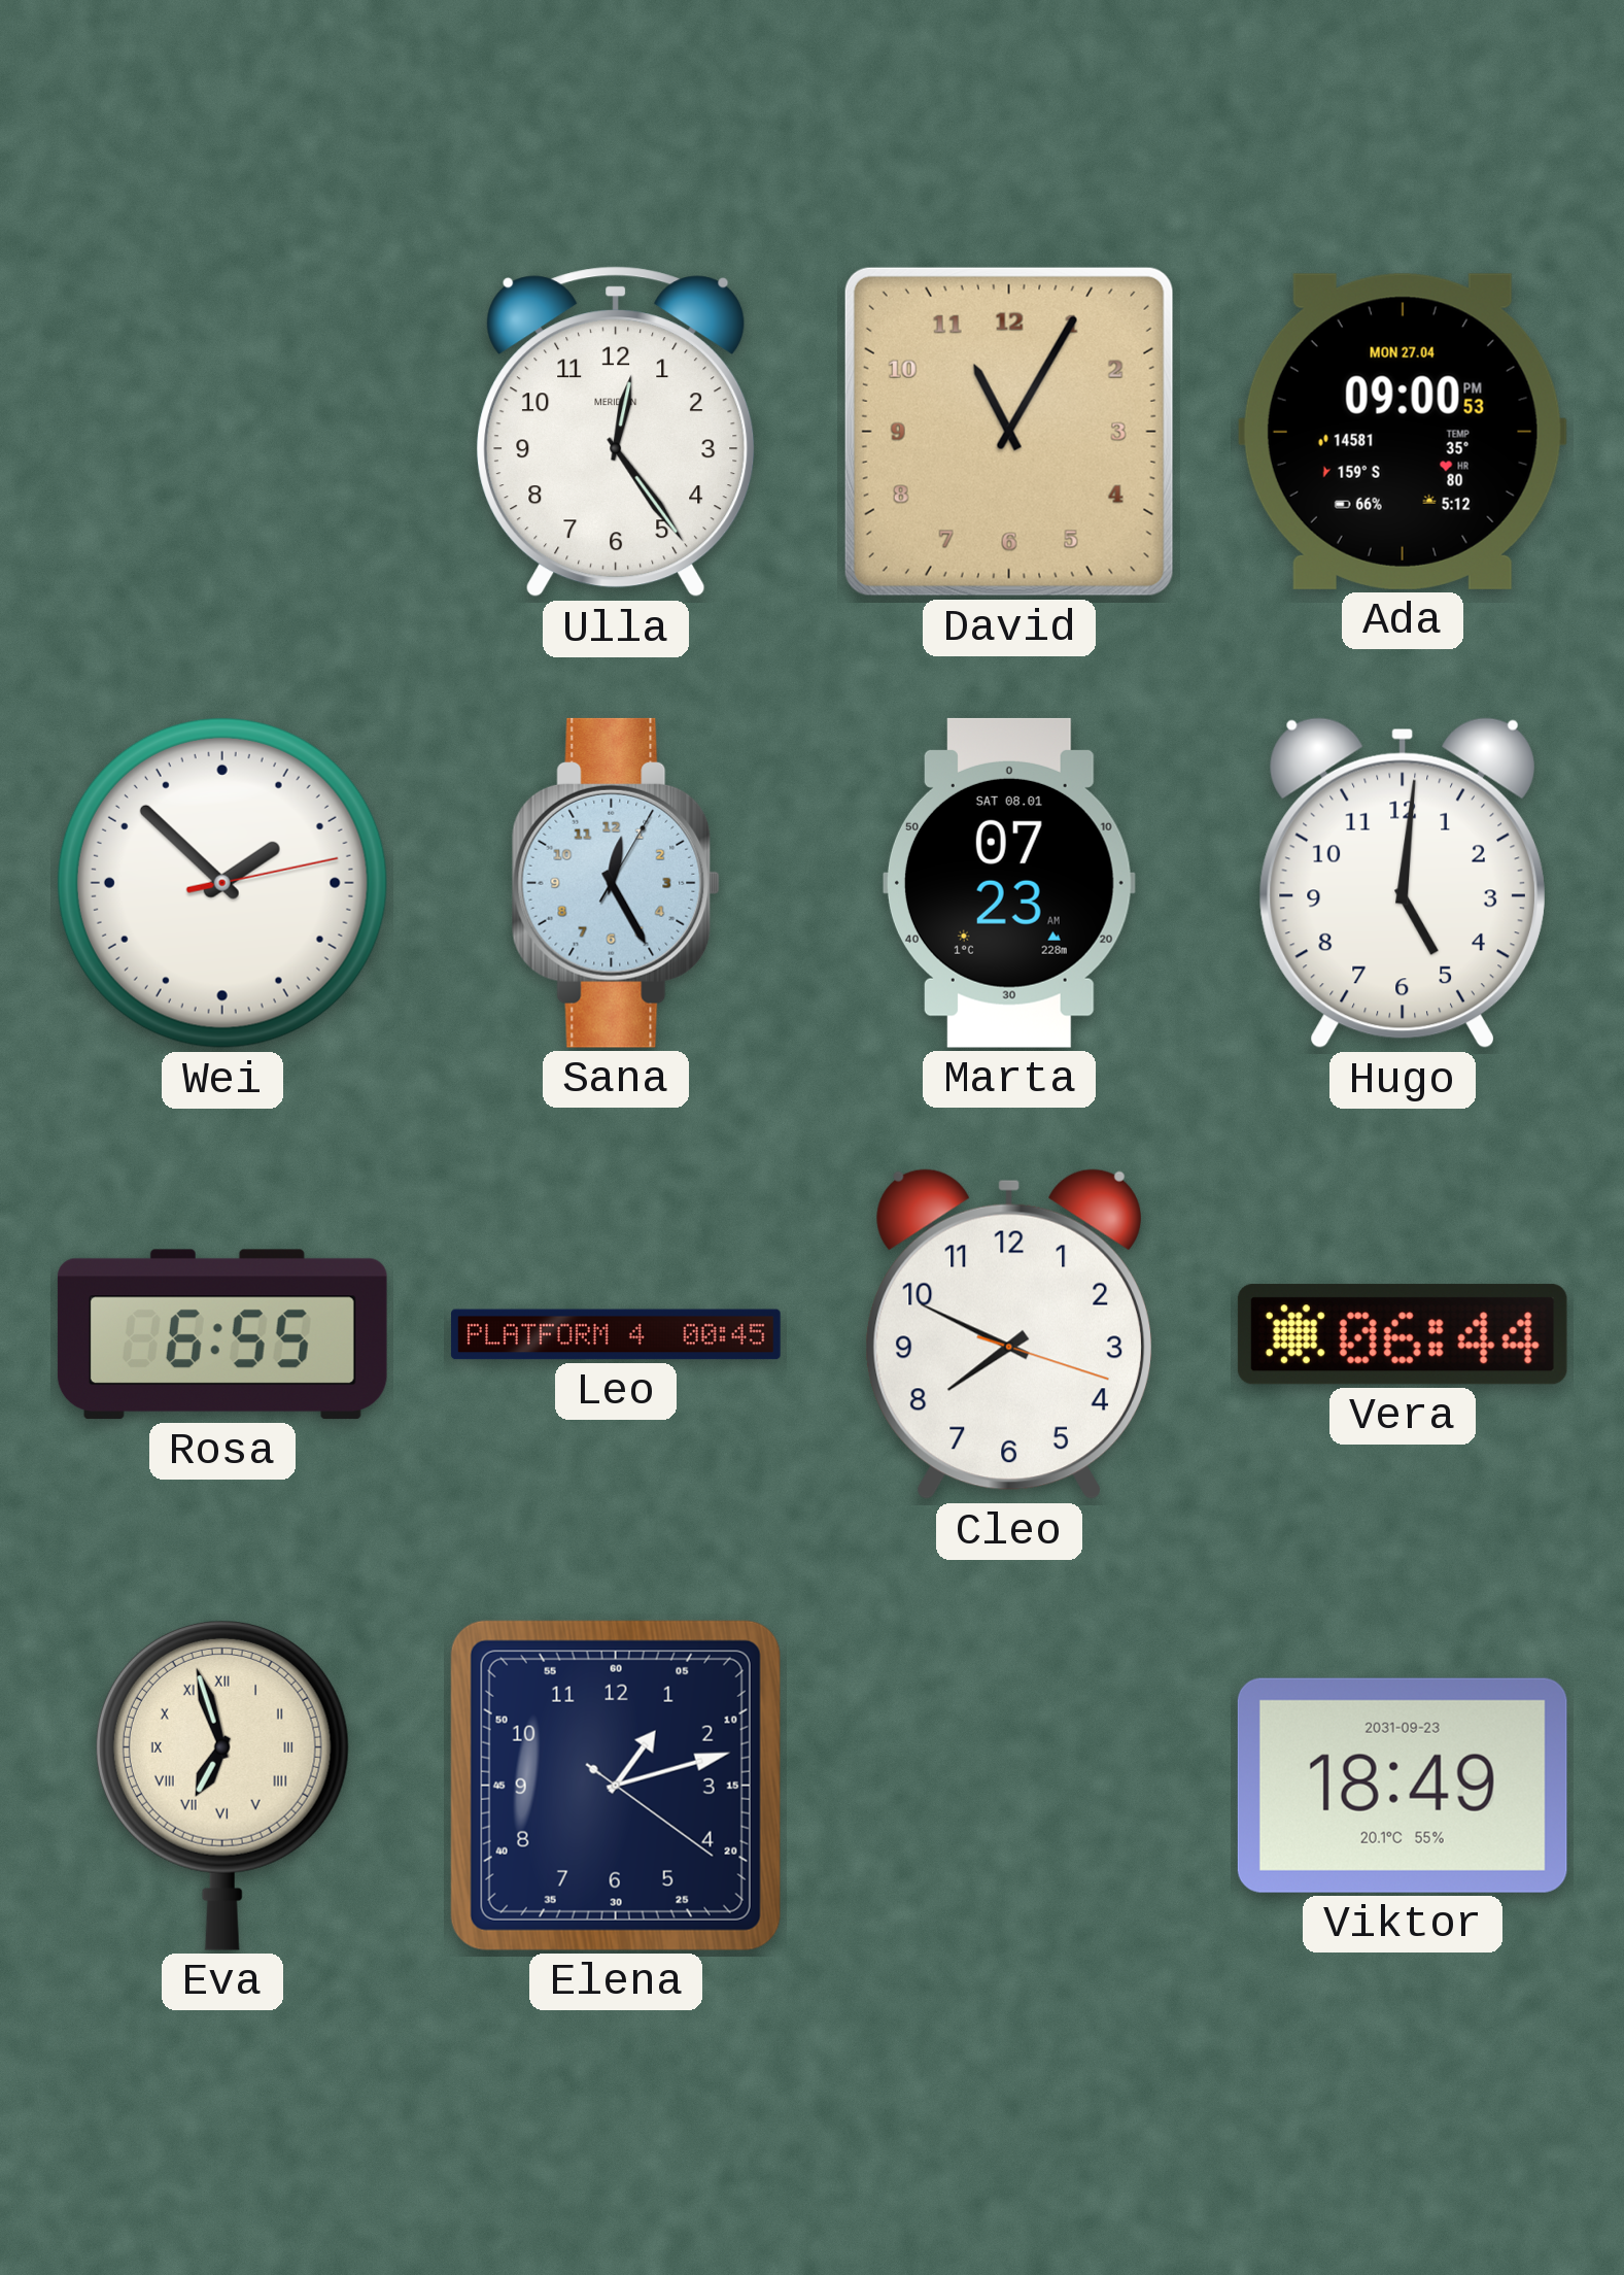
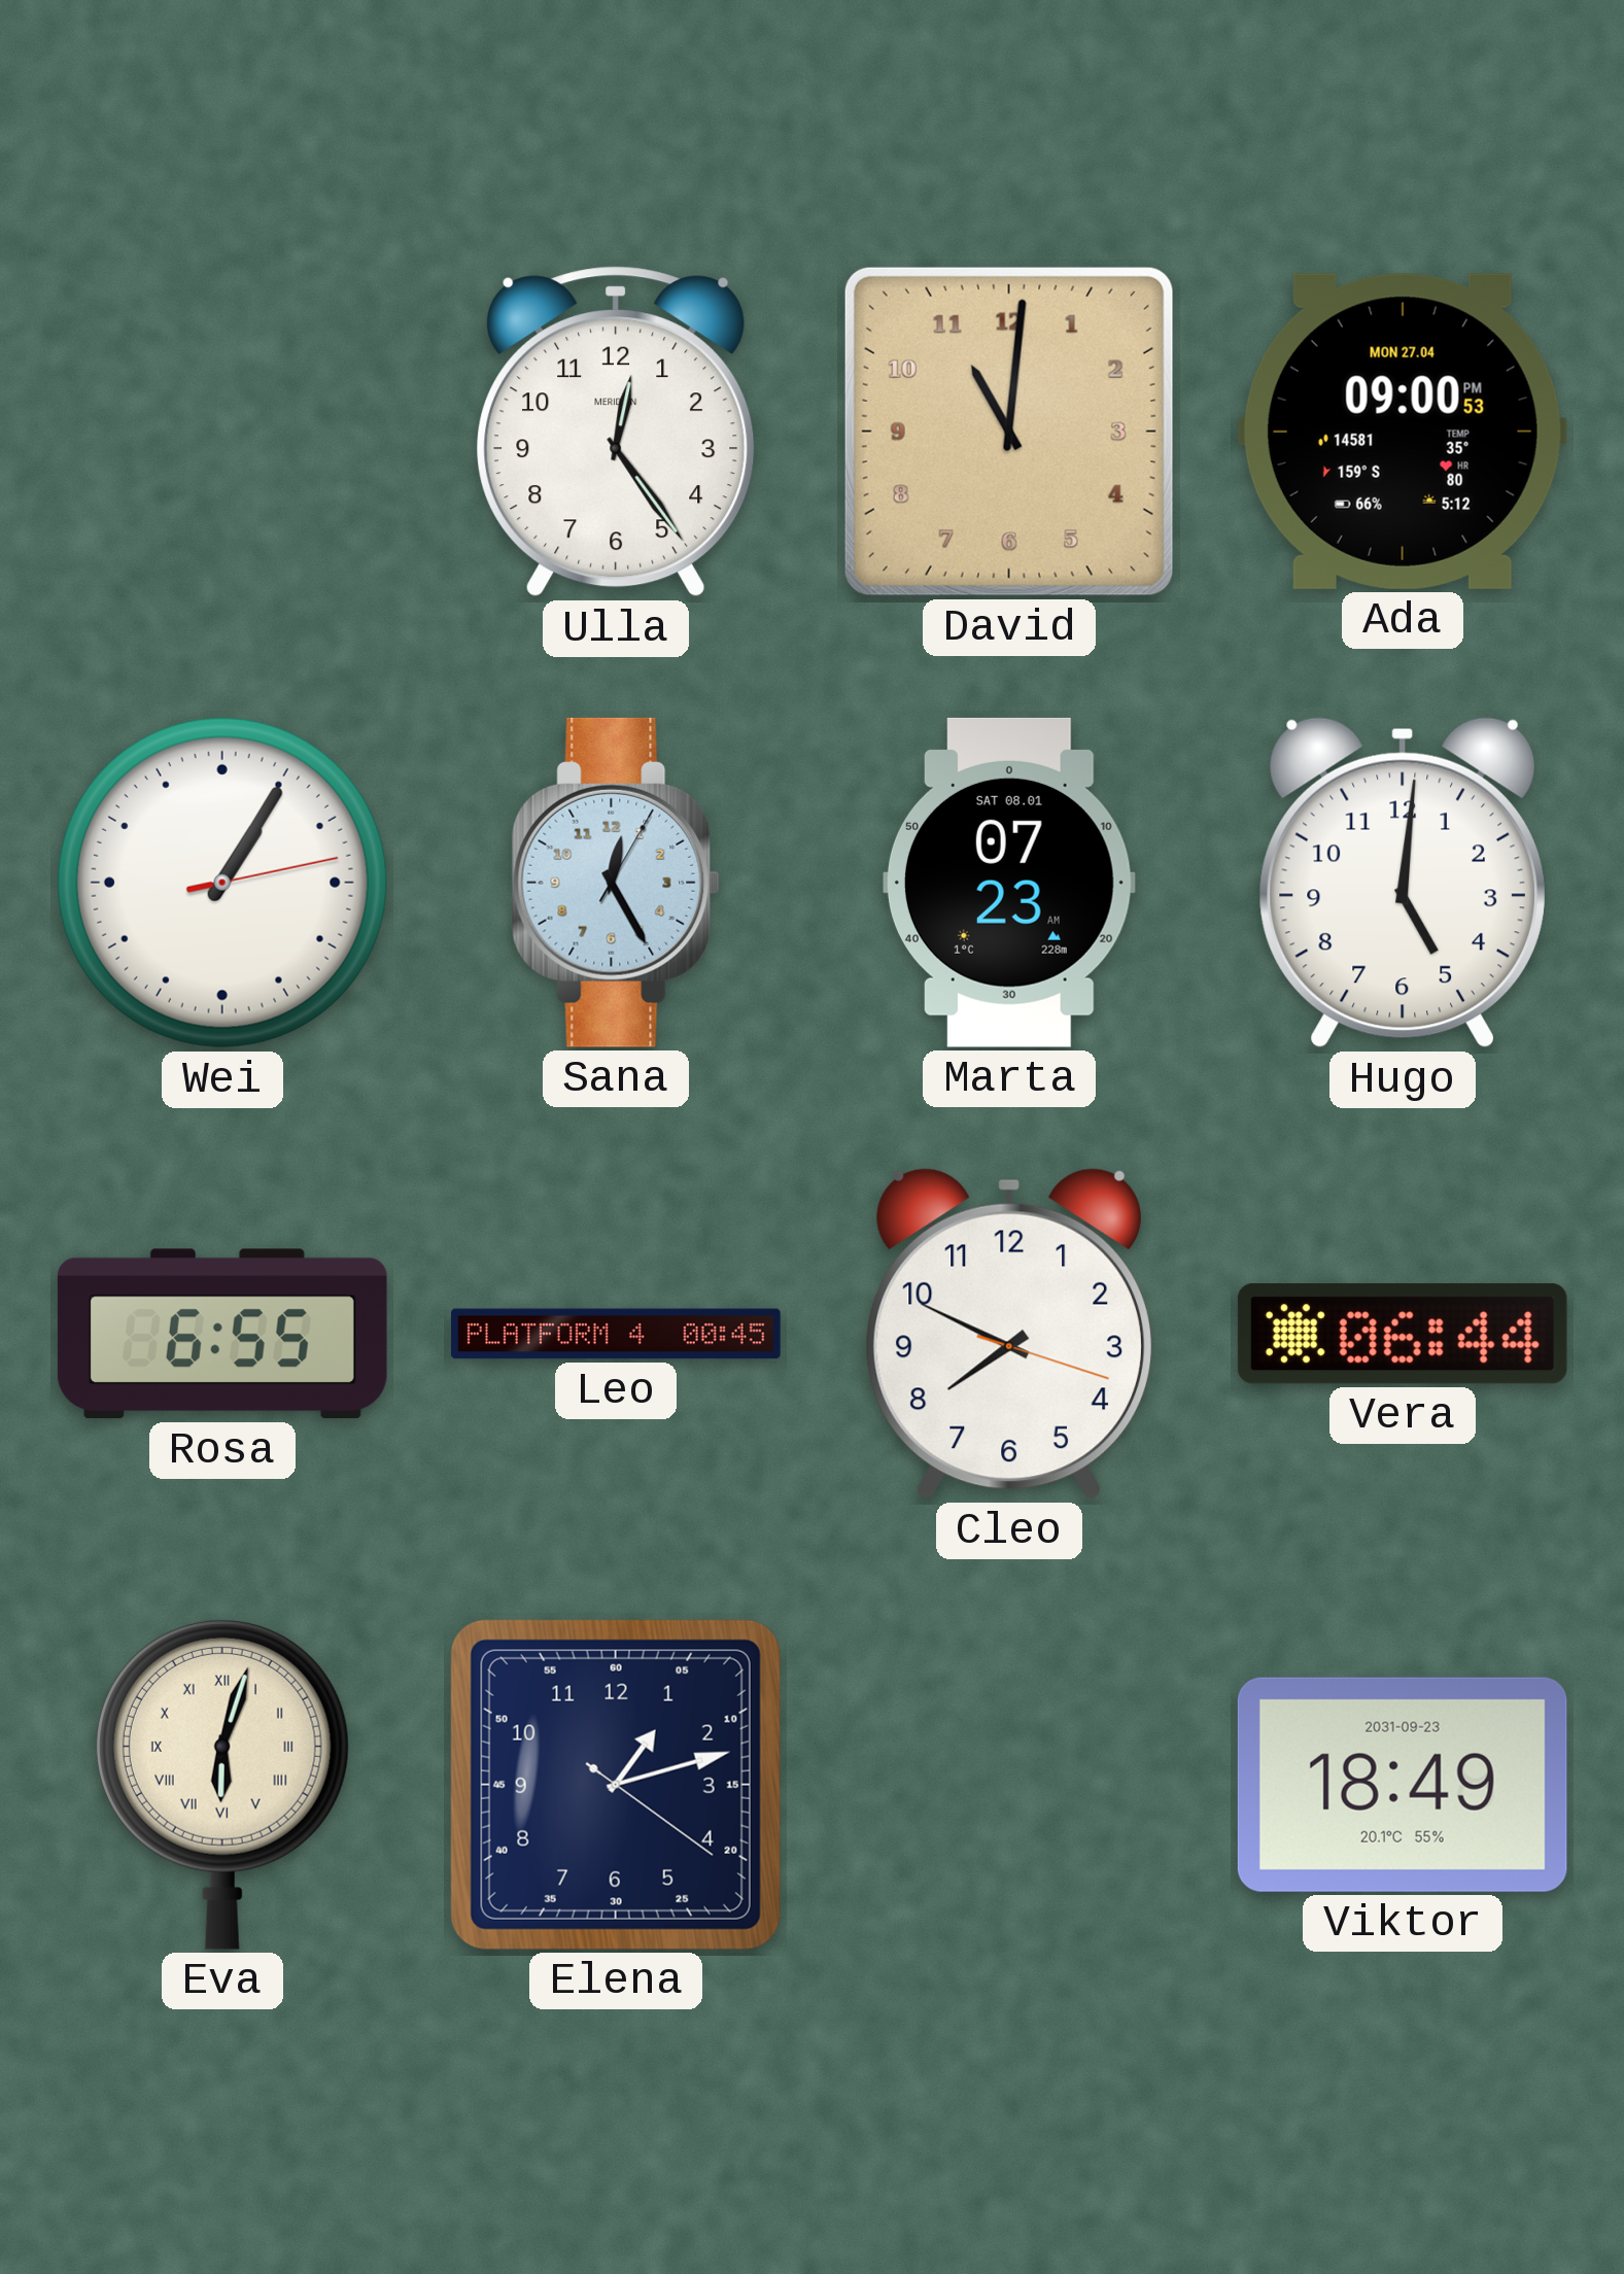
David: 11:05 -> 11:01 (1009, 432)
Wei: 1:52 -> 1:05 (222, 883)
Eva: 6:57 -> 6:03 (222, 1784)
